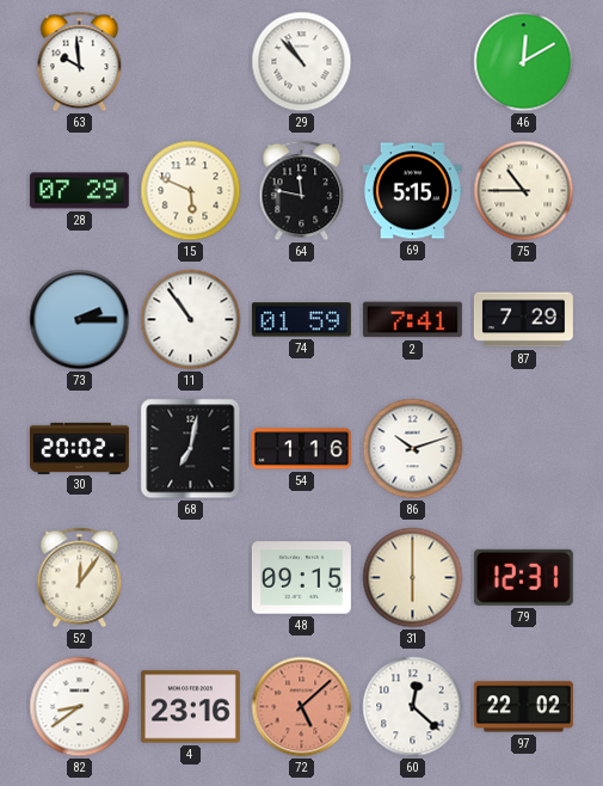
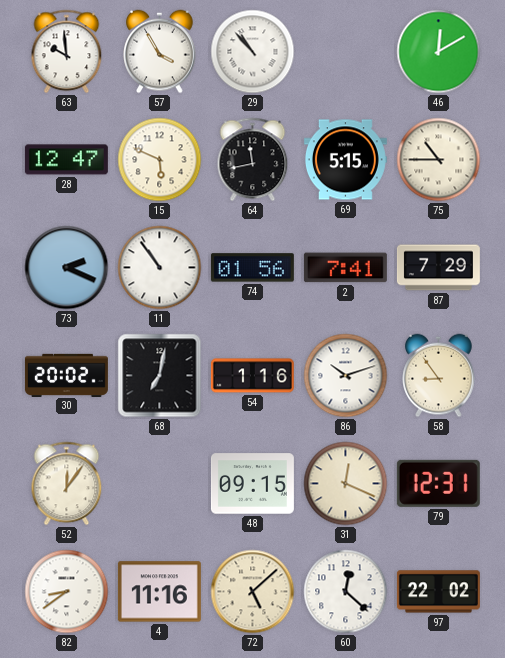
57: none -> 3:55 (160, 52)
28: 07:29 -> 12:47 (66, 160)
64: 11:47 -> 11:43 (253, 160)
73: 2:15 -> 2:19 (67, 268)
74: 01:59 -> 01:56 (252, 268)
58: none -> 8:54 (439, 376)
31: 6:00 -> 12:19 (346, 484)
4: 23:16 -> 11:16 (159, 592)
72 dial: salmon -> cream (253, 592)
